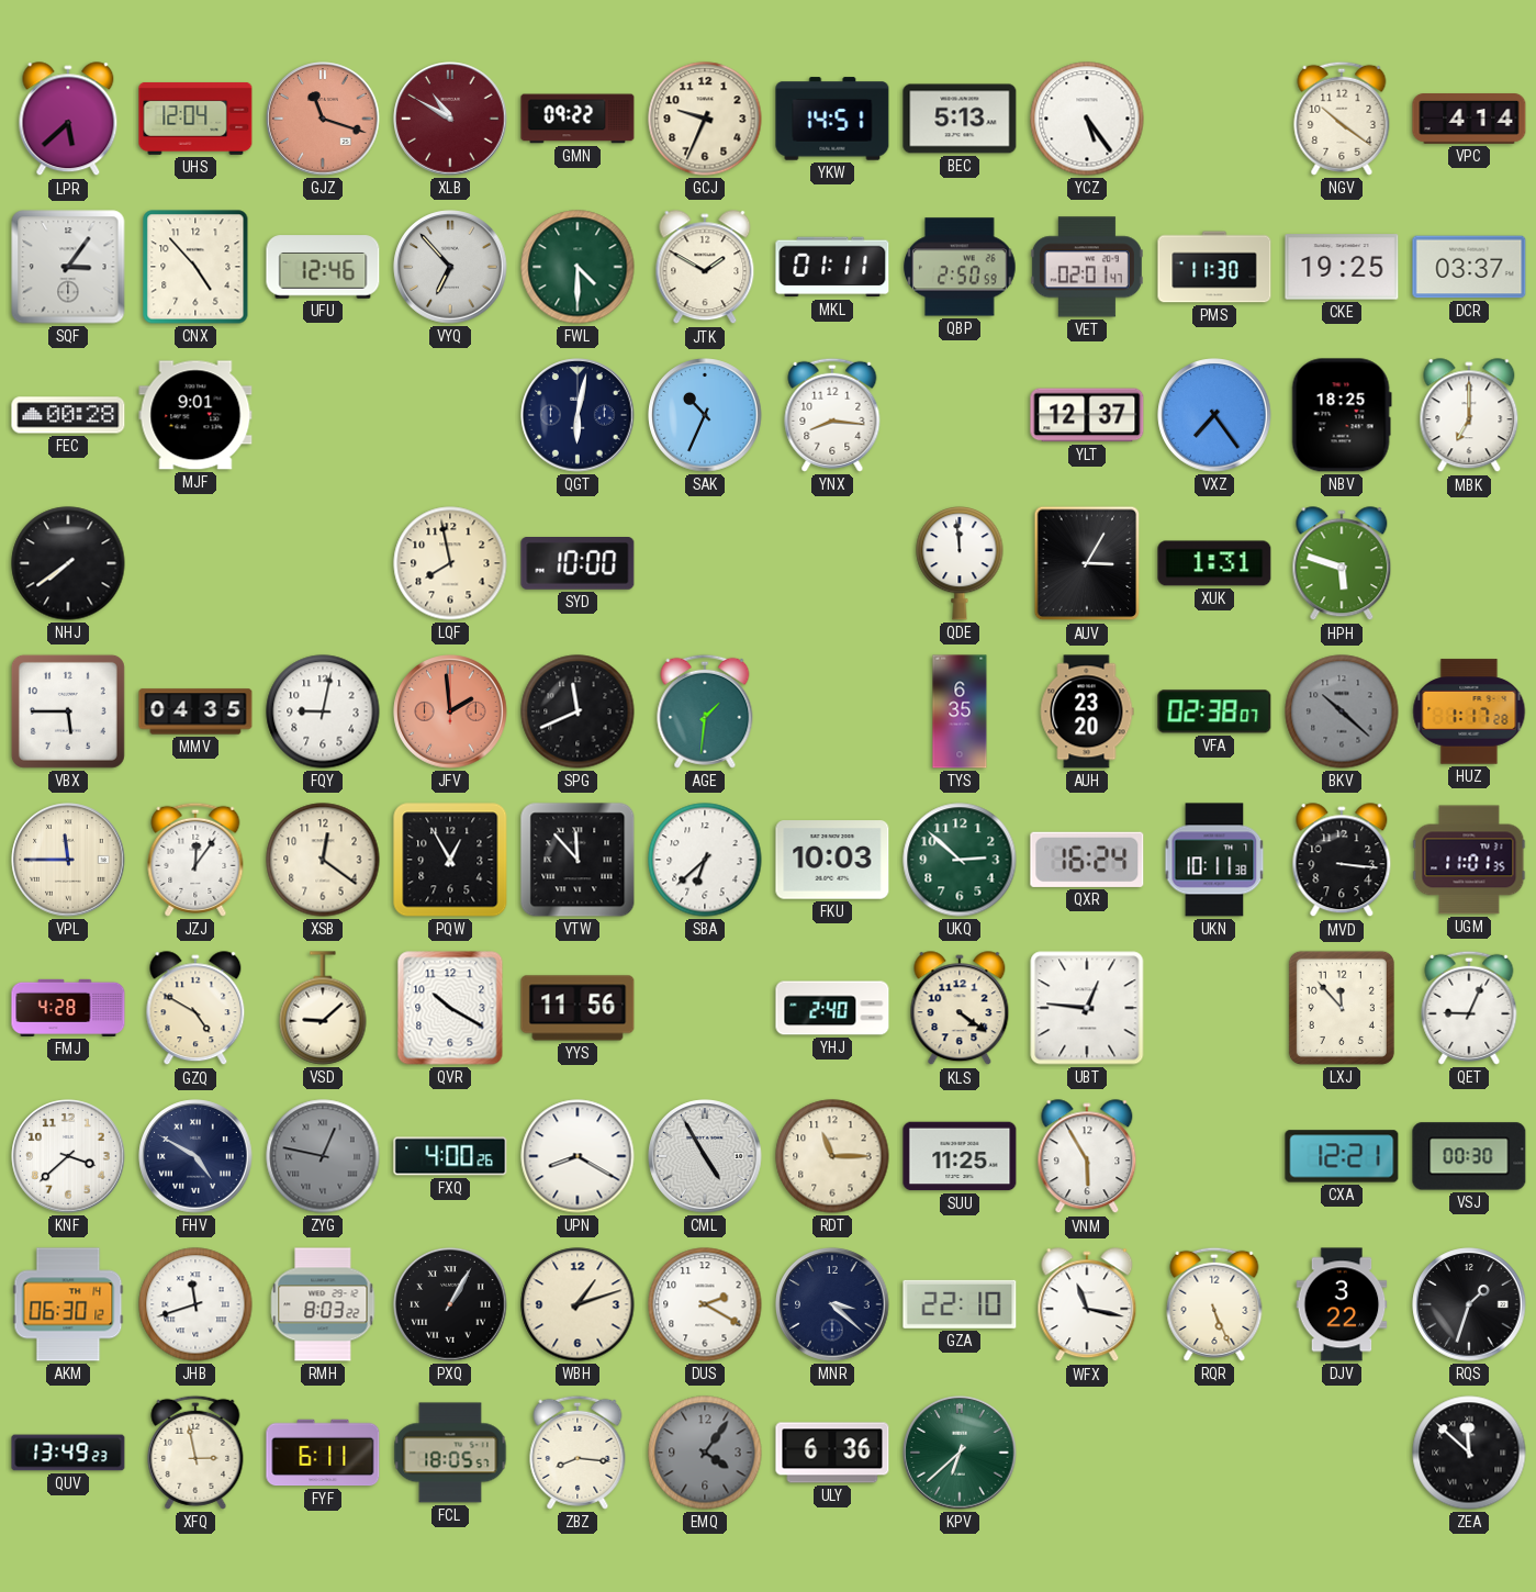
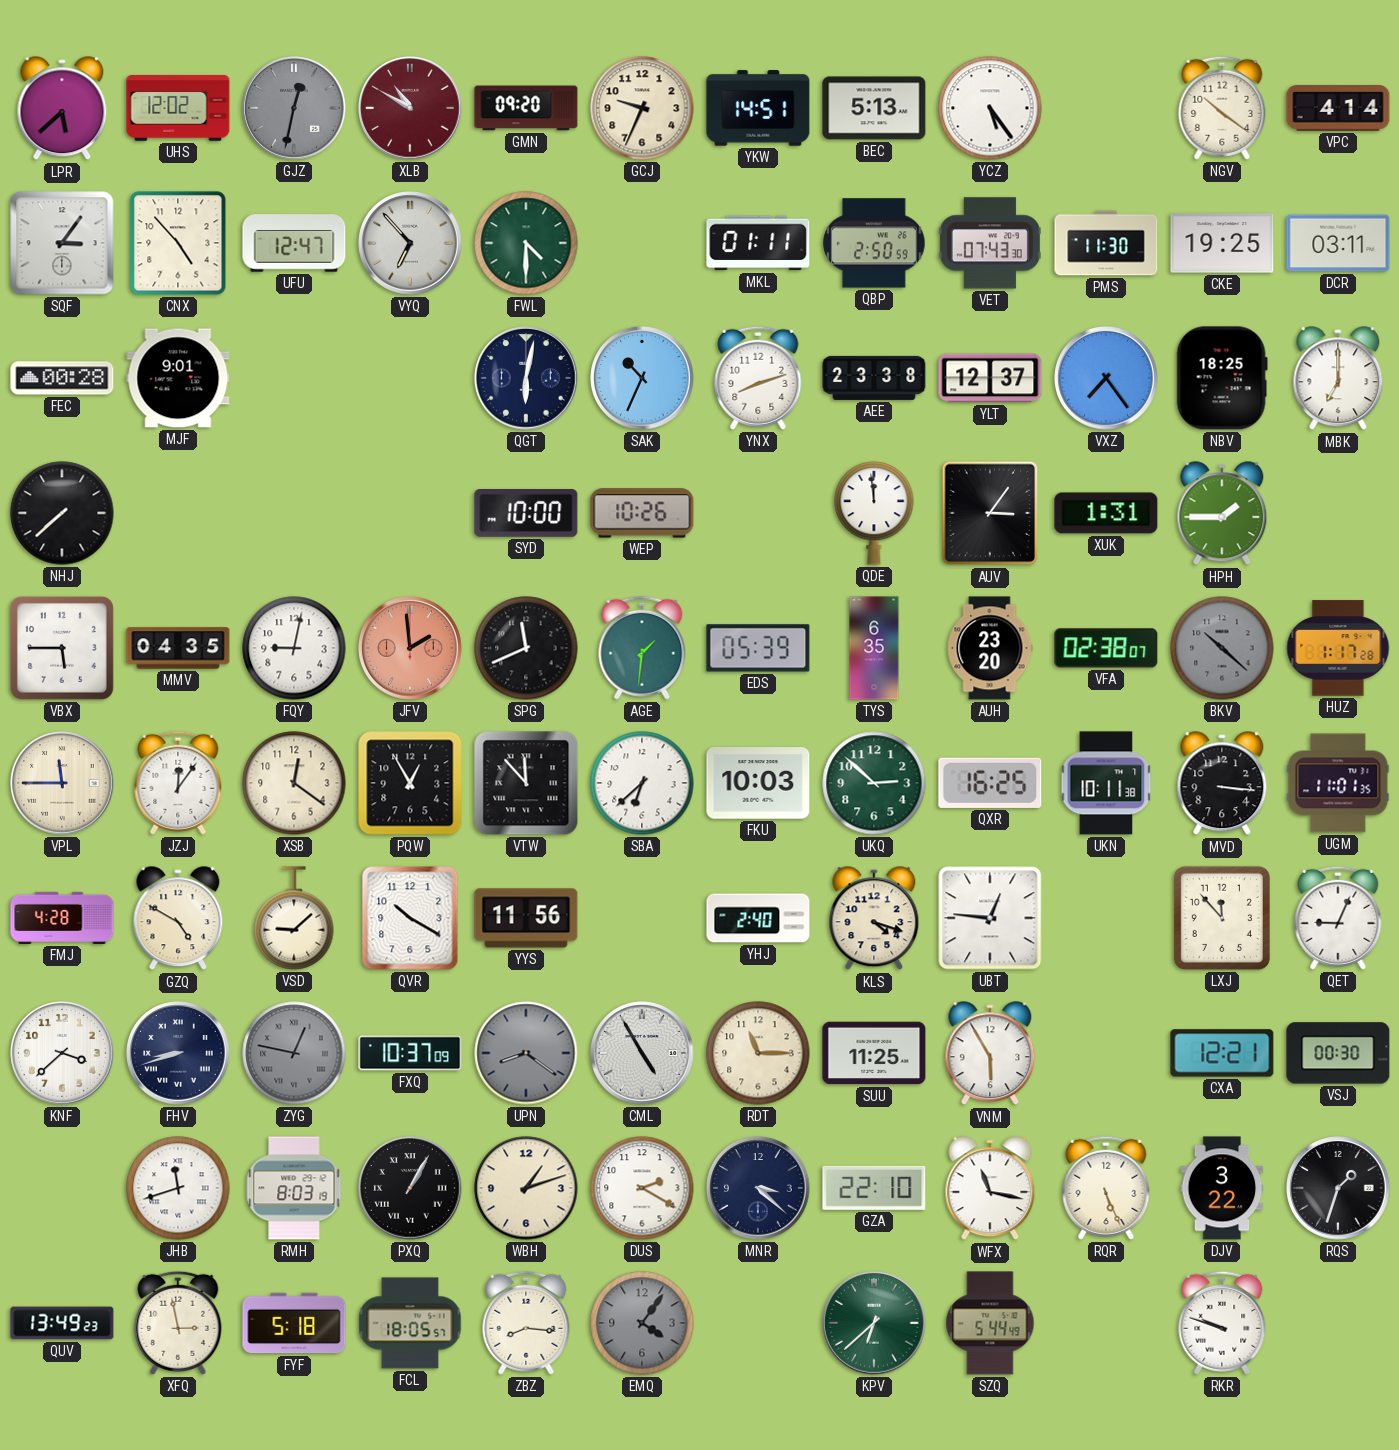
UHS: 12:04 -> 12:02 (178, 108)
GJZ: 11:18 -> 12:32 (294, 108)
GJZ dial: salmon -> grey (294, 108)
GMN: 09:22 -> 09:20 (526, 108)
UFU: 12:46 -> 12:47 (294, 243)
JTK: 1:50 -> none (705, 268)
VET: 02:01 -> 07:43 (990, 243)
DCR: 03:37 -> 03:11 (1338, 243)
YNX: 8:16 -> 8:12 (758, 378)
AEE: none -> 23:38 (874, 378)
NHJ: 7:39 -> 7:38 (62, 513)
LQF: 7:58 -> none (450, 563)
WEP: none -> 10:26 (642, 513)
AUV: 3:05 -> 3:06 (990, 513)
HPH: 5:48 -> 1:45 (1222, 514)
EDS: none -> 05:39 (758, 648)
QXR: 16:24 -> 16:25 (990, 783)
KLS: 4:21 -> 4:18 (874, 919)
FHV: 4:50 -> 8:42 (178, 1053)
FXQ: 4:00 -> 10:37 (410, 1053)
UPN: 8:20 -> 8:21 (526, 1053)
UPN dial: white -> grey (526, 1053)
AKM: 06:30 -> none (68, 1304)
RMH: 8:03:22 -> 8:03:19 (294, 1188)
FYF: 6:11 -> 5:18 (294, 1323)
ULY: 6:36 -> none (832, 1453)
SZQ: none -> 5:44 (990, 1323)
RKR: none -> 9:48 (1222, 1323)
ZEA: 11:52 -> none (1469, 1453)
